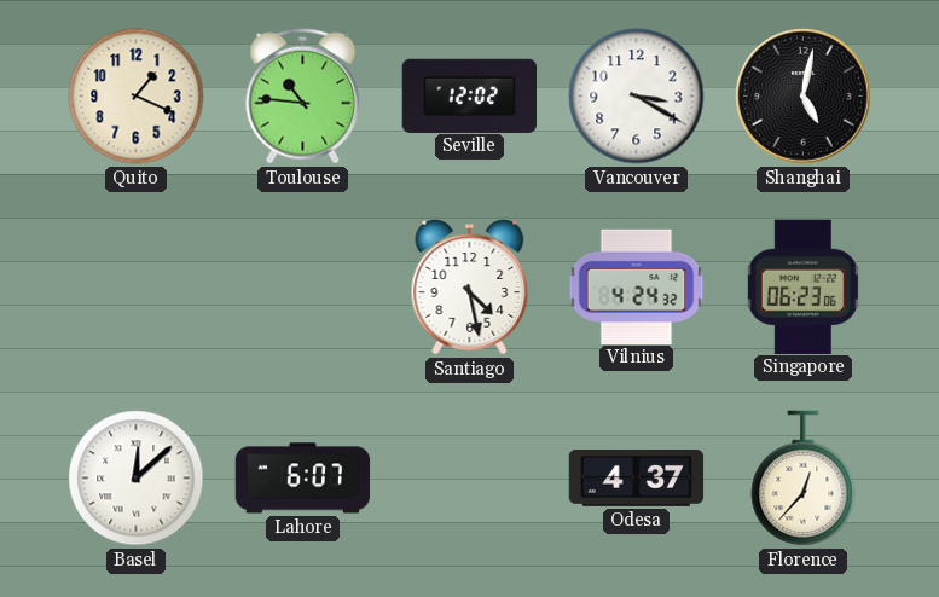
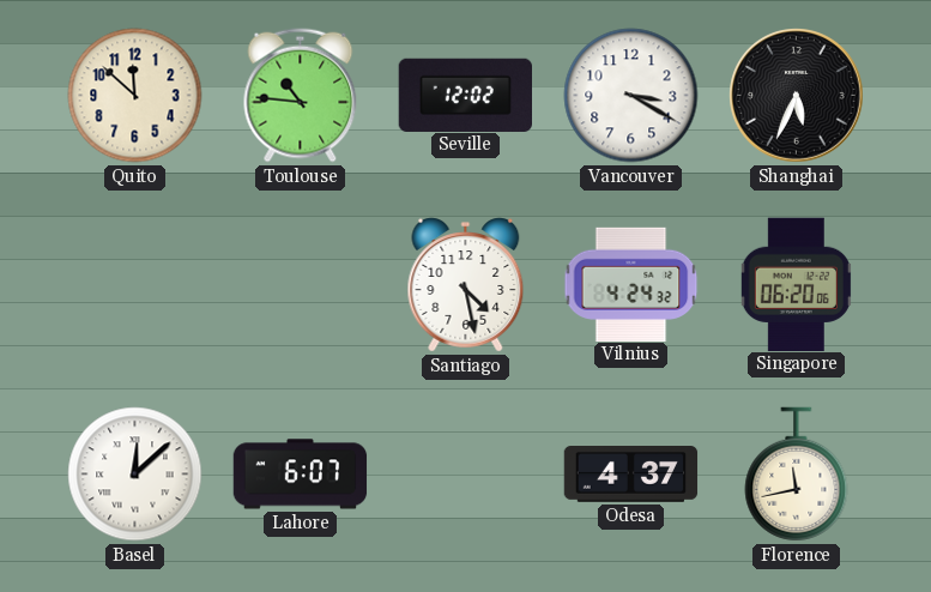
Quito: 1:19 -> 11:52 (135, 96)
Shanghai: 5:02 -> 5:34 (797, 96)
Singapore: 06:23 -> 06:20 (796, 284)
Florence: 12:37 -> 11:43 (797, 475)
